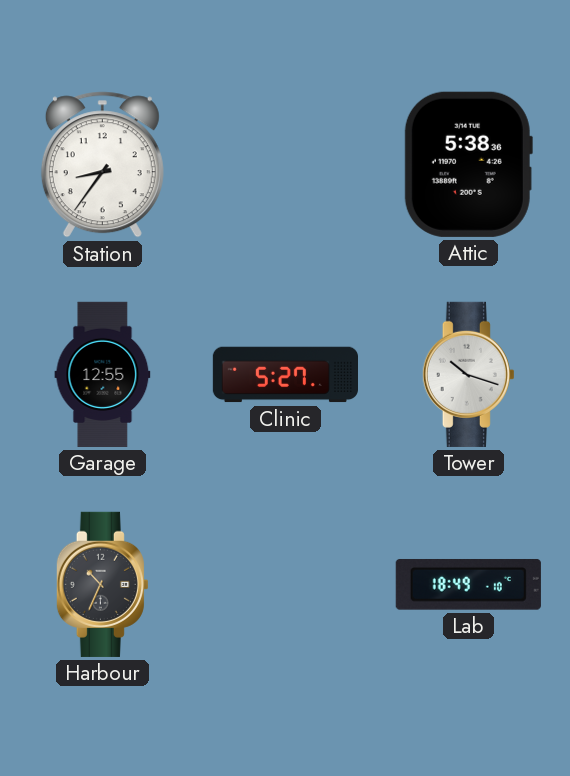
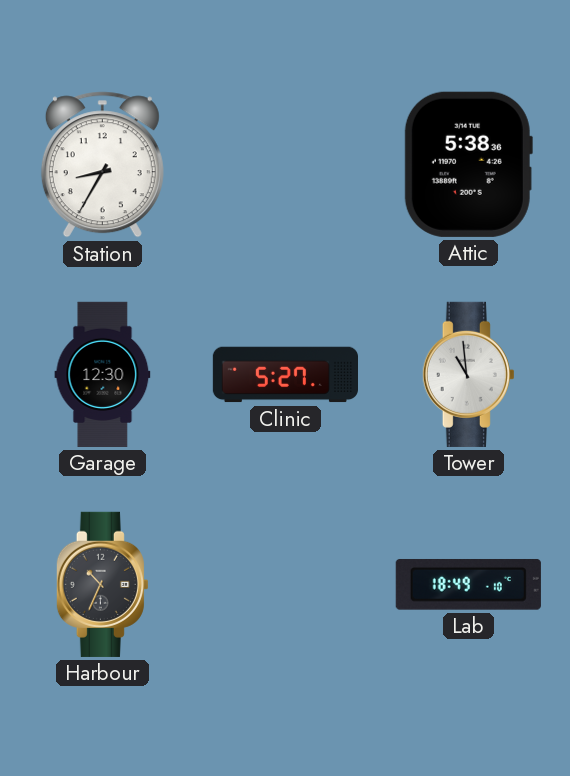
Station: 8:36 -> 8:35 (102, 165)
Garage: 12:55 -> 12:30 (103, 374)
Tower: 10:18 -> 10:59 (468, 374)
